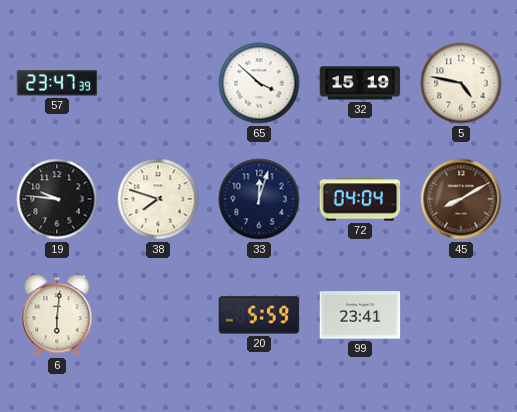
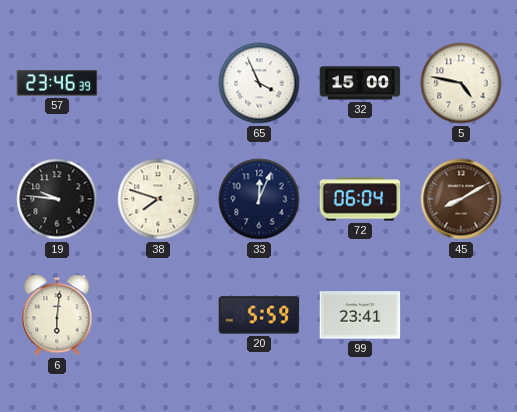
57: 23:47 -> 23:46 (57, 83)
65: 3:52 -> 3:56 (259, 83)
32: 15:19 -> 15:00 (360, 83)
33: 12:03 -> 12:04 (259, 199)
72: 04:04 -> 06:04 (360, 199)
